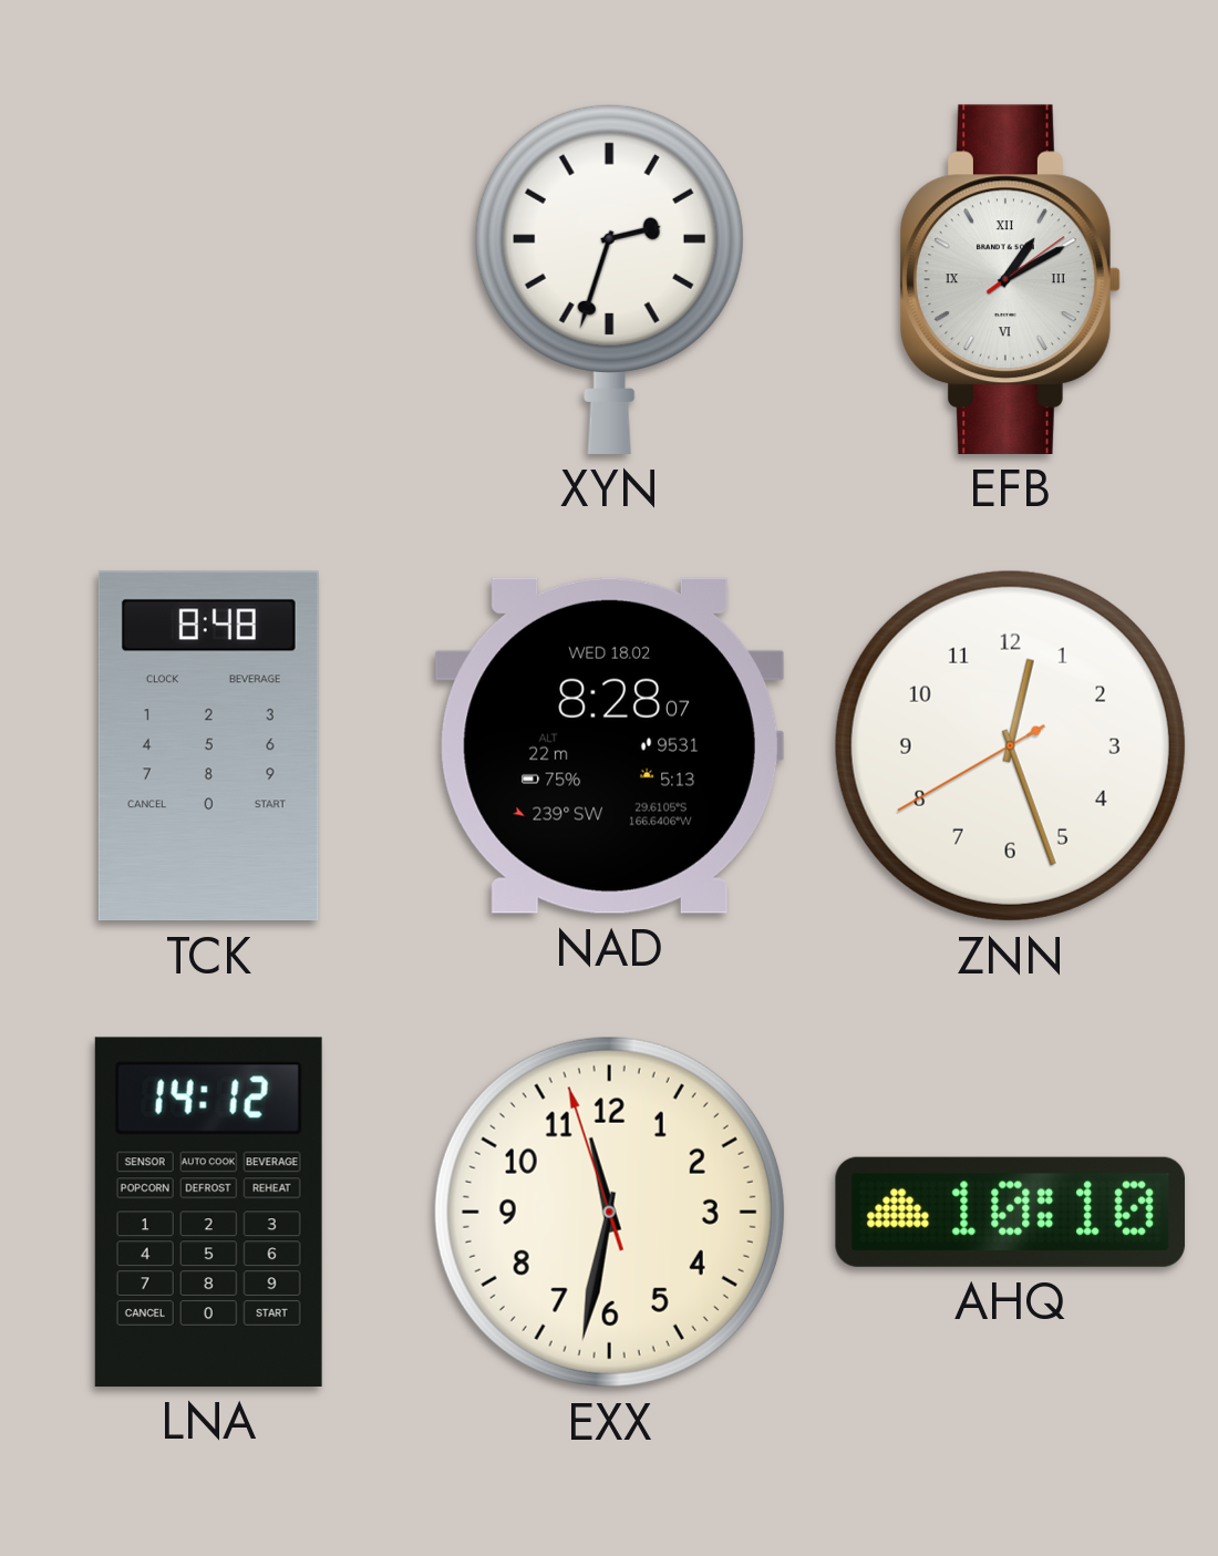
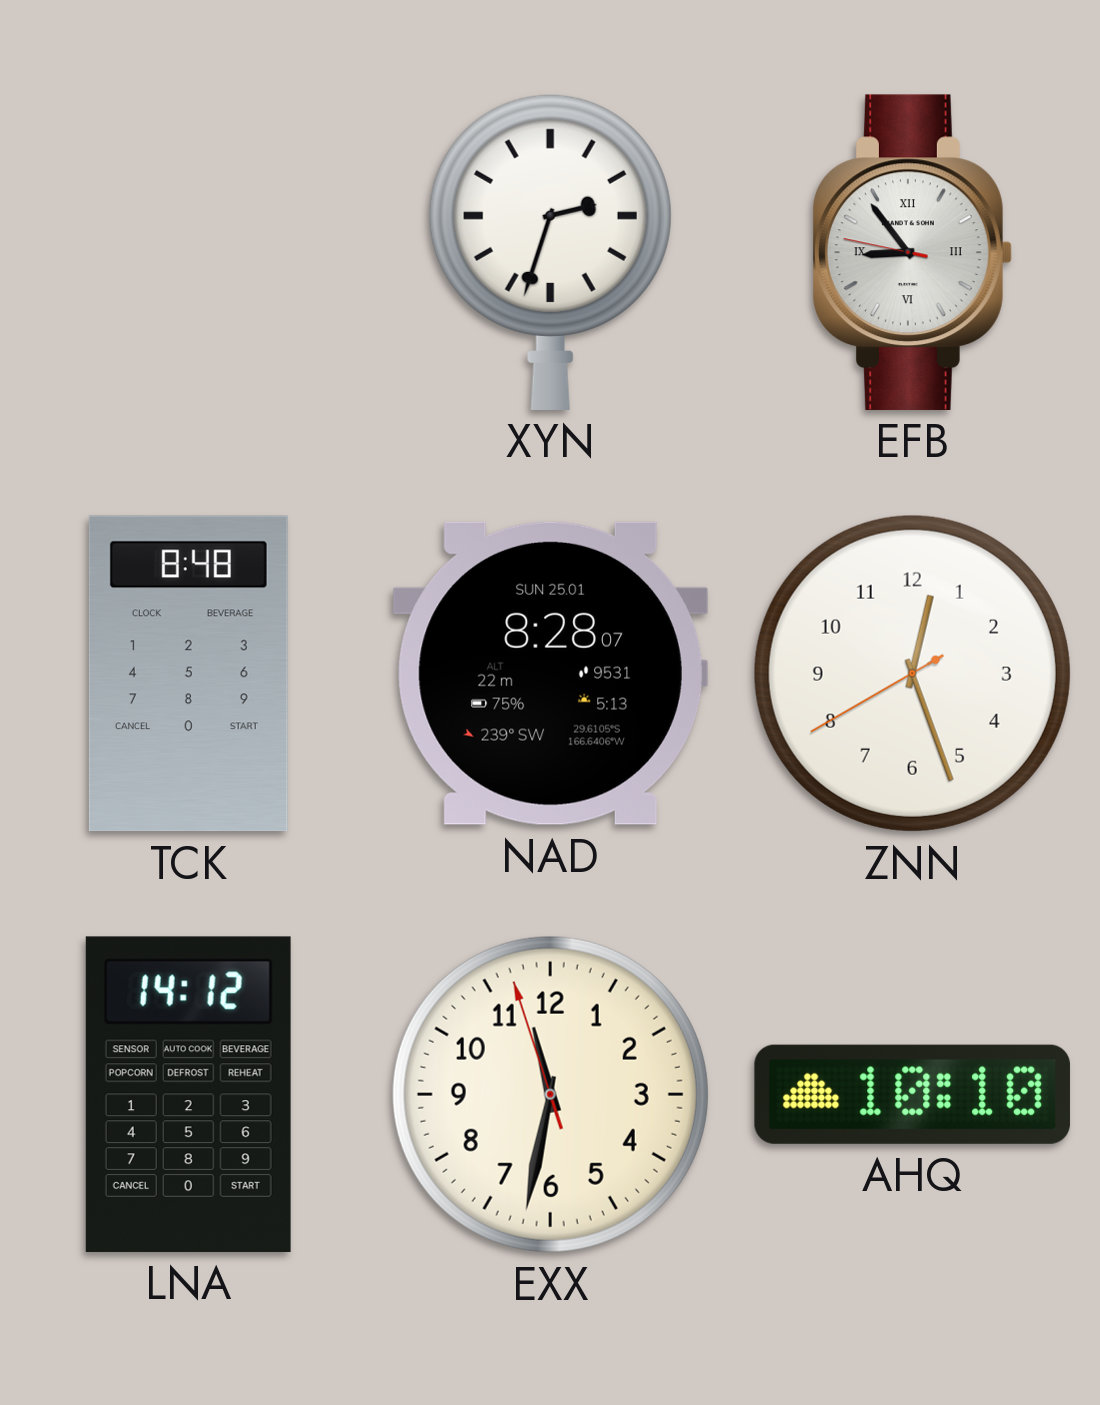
EFB: 1:10 -> 8:53 (913, 252)
NAD date: WED 18.02 -> SUN 25.01 (550, 673)
